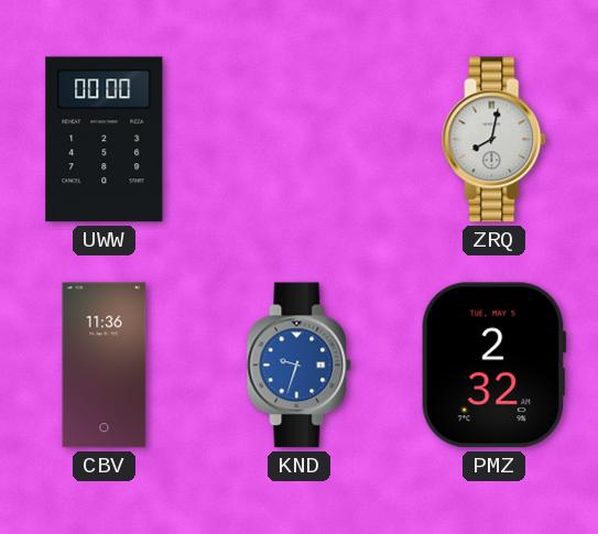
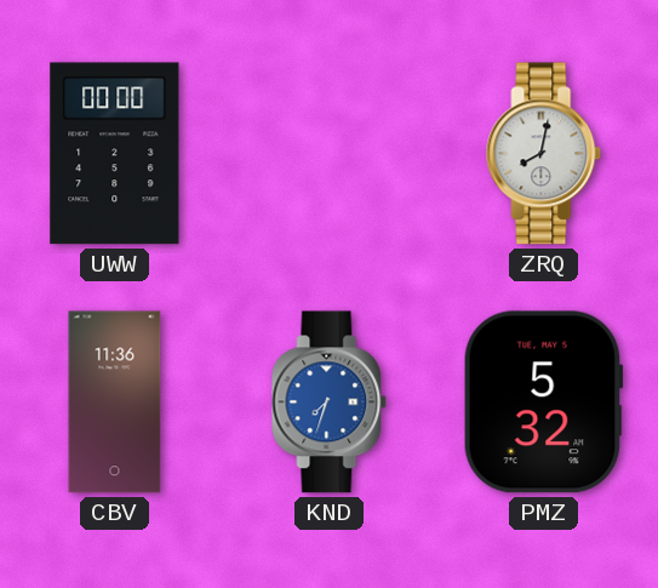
KND: 9:33 -> 7:33 (330, 403)
PMZ: 2:32 -> 5:32 (543, 403)
